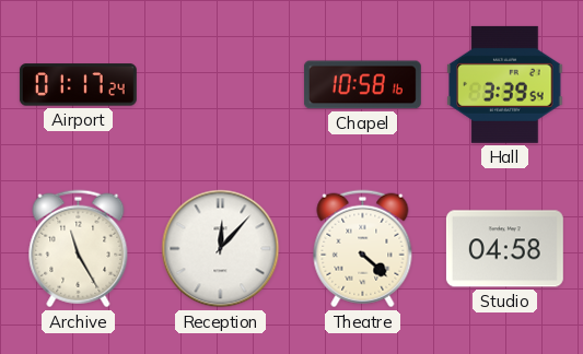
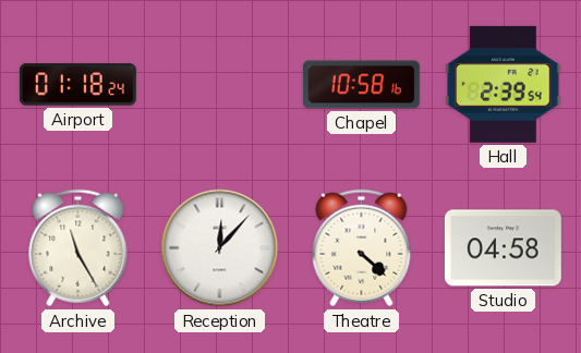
Airport: 01:17 -> 01:18 (77, 85)
Hall: 3:39 -> 2:39 (504, 84)
